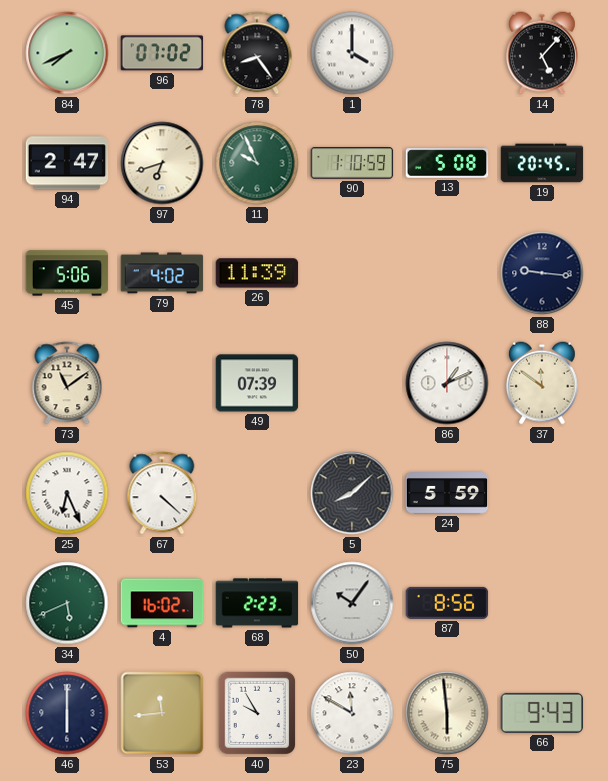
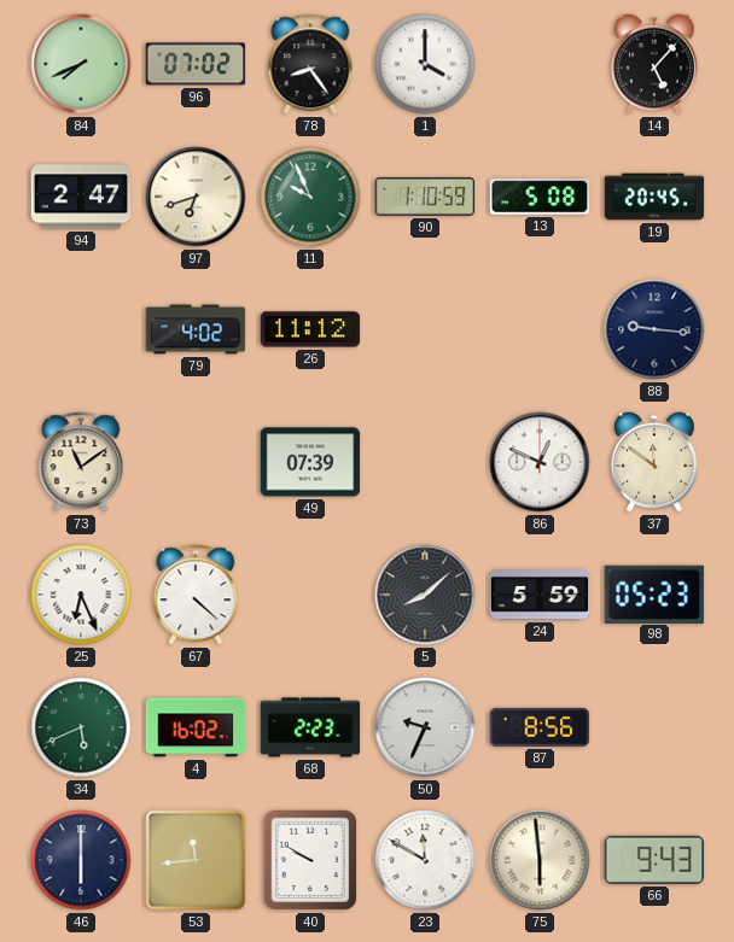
45: 5:06 -> none (67, 273)
26: 11:39 -> 11:12 (310, 329)
86: 1:11 -> 12:49 (540, 462)
98: none -> 05:23 (654, 593)
50: 10:06 -> 9:34 (425, 727)
40: 9:55 -> 9:50 (310, 860)
